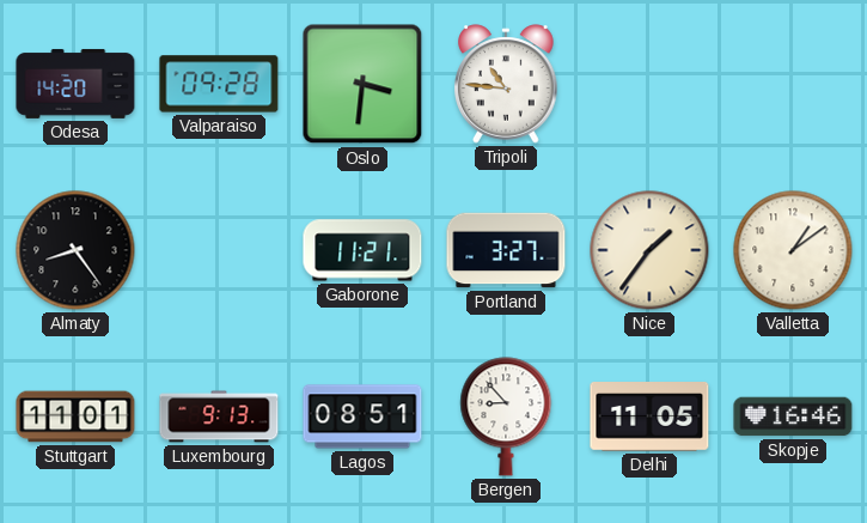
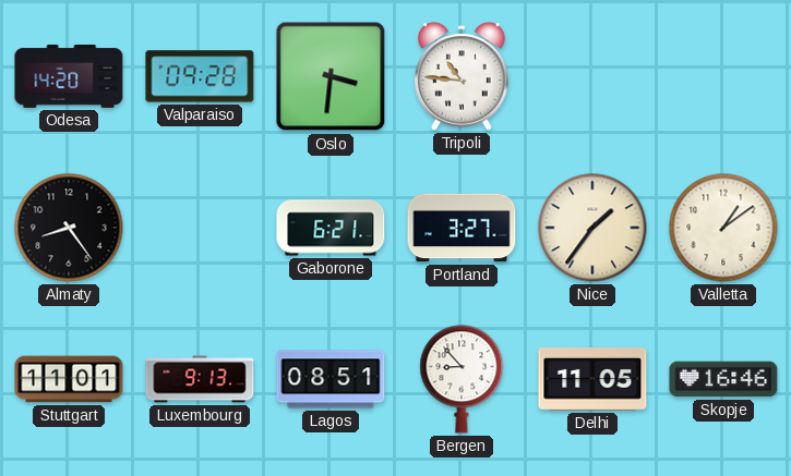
Gaborone: 11:21 -> 6:21 (331, 228)
